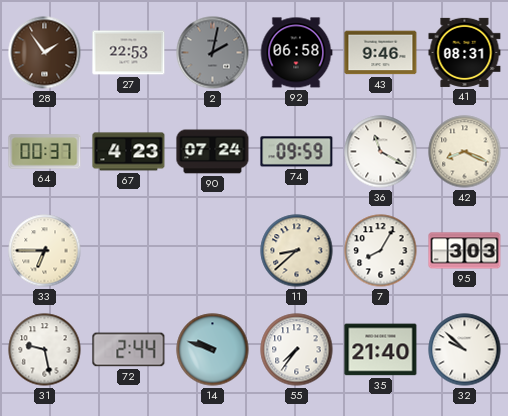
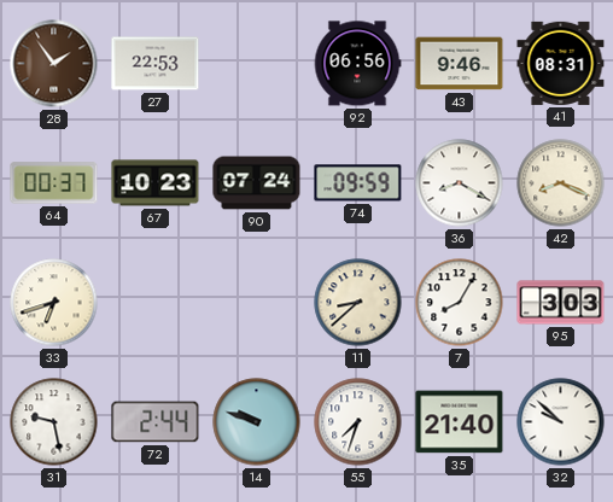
2: 2:02 -> none (213, 53)
92: 06:58 -> 06:56 (357, 64)
67: 4:23 -> 10:23 (156, 183)
36: 11:20 -> 8:20 (460, 183)
33: 6:45 -> 6:42 (54, 303)
55: 7:36 -> 7:33 (358, 422)
